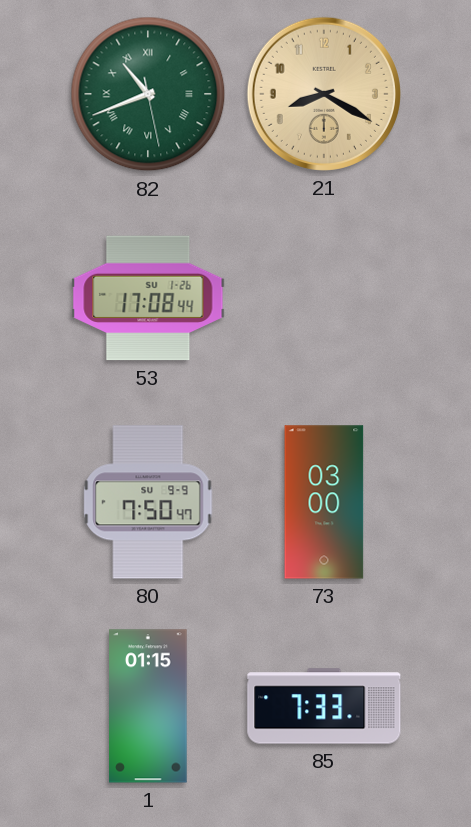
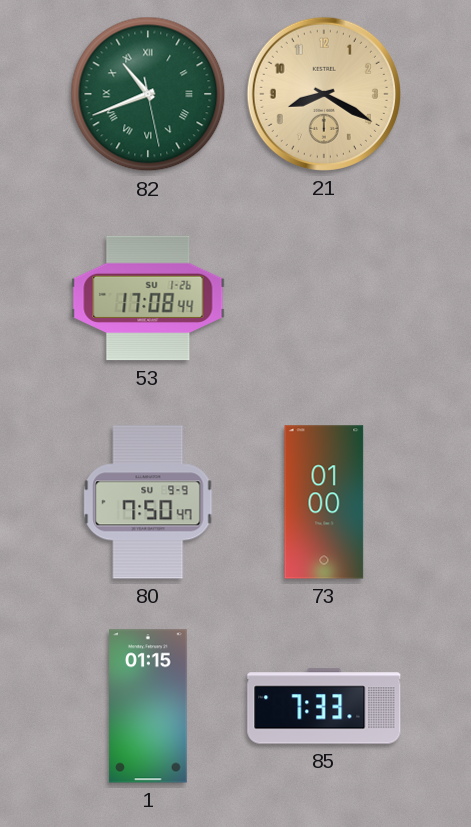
73: 03:00 -> 01:00 (324, 502)
